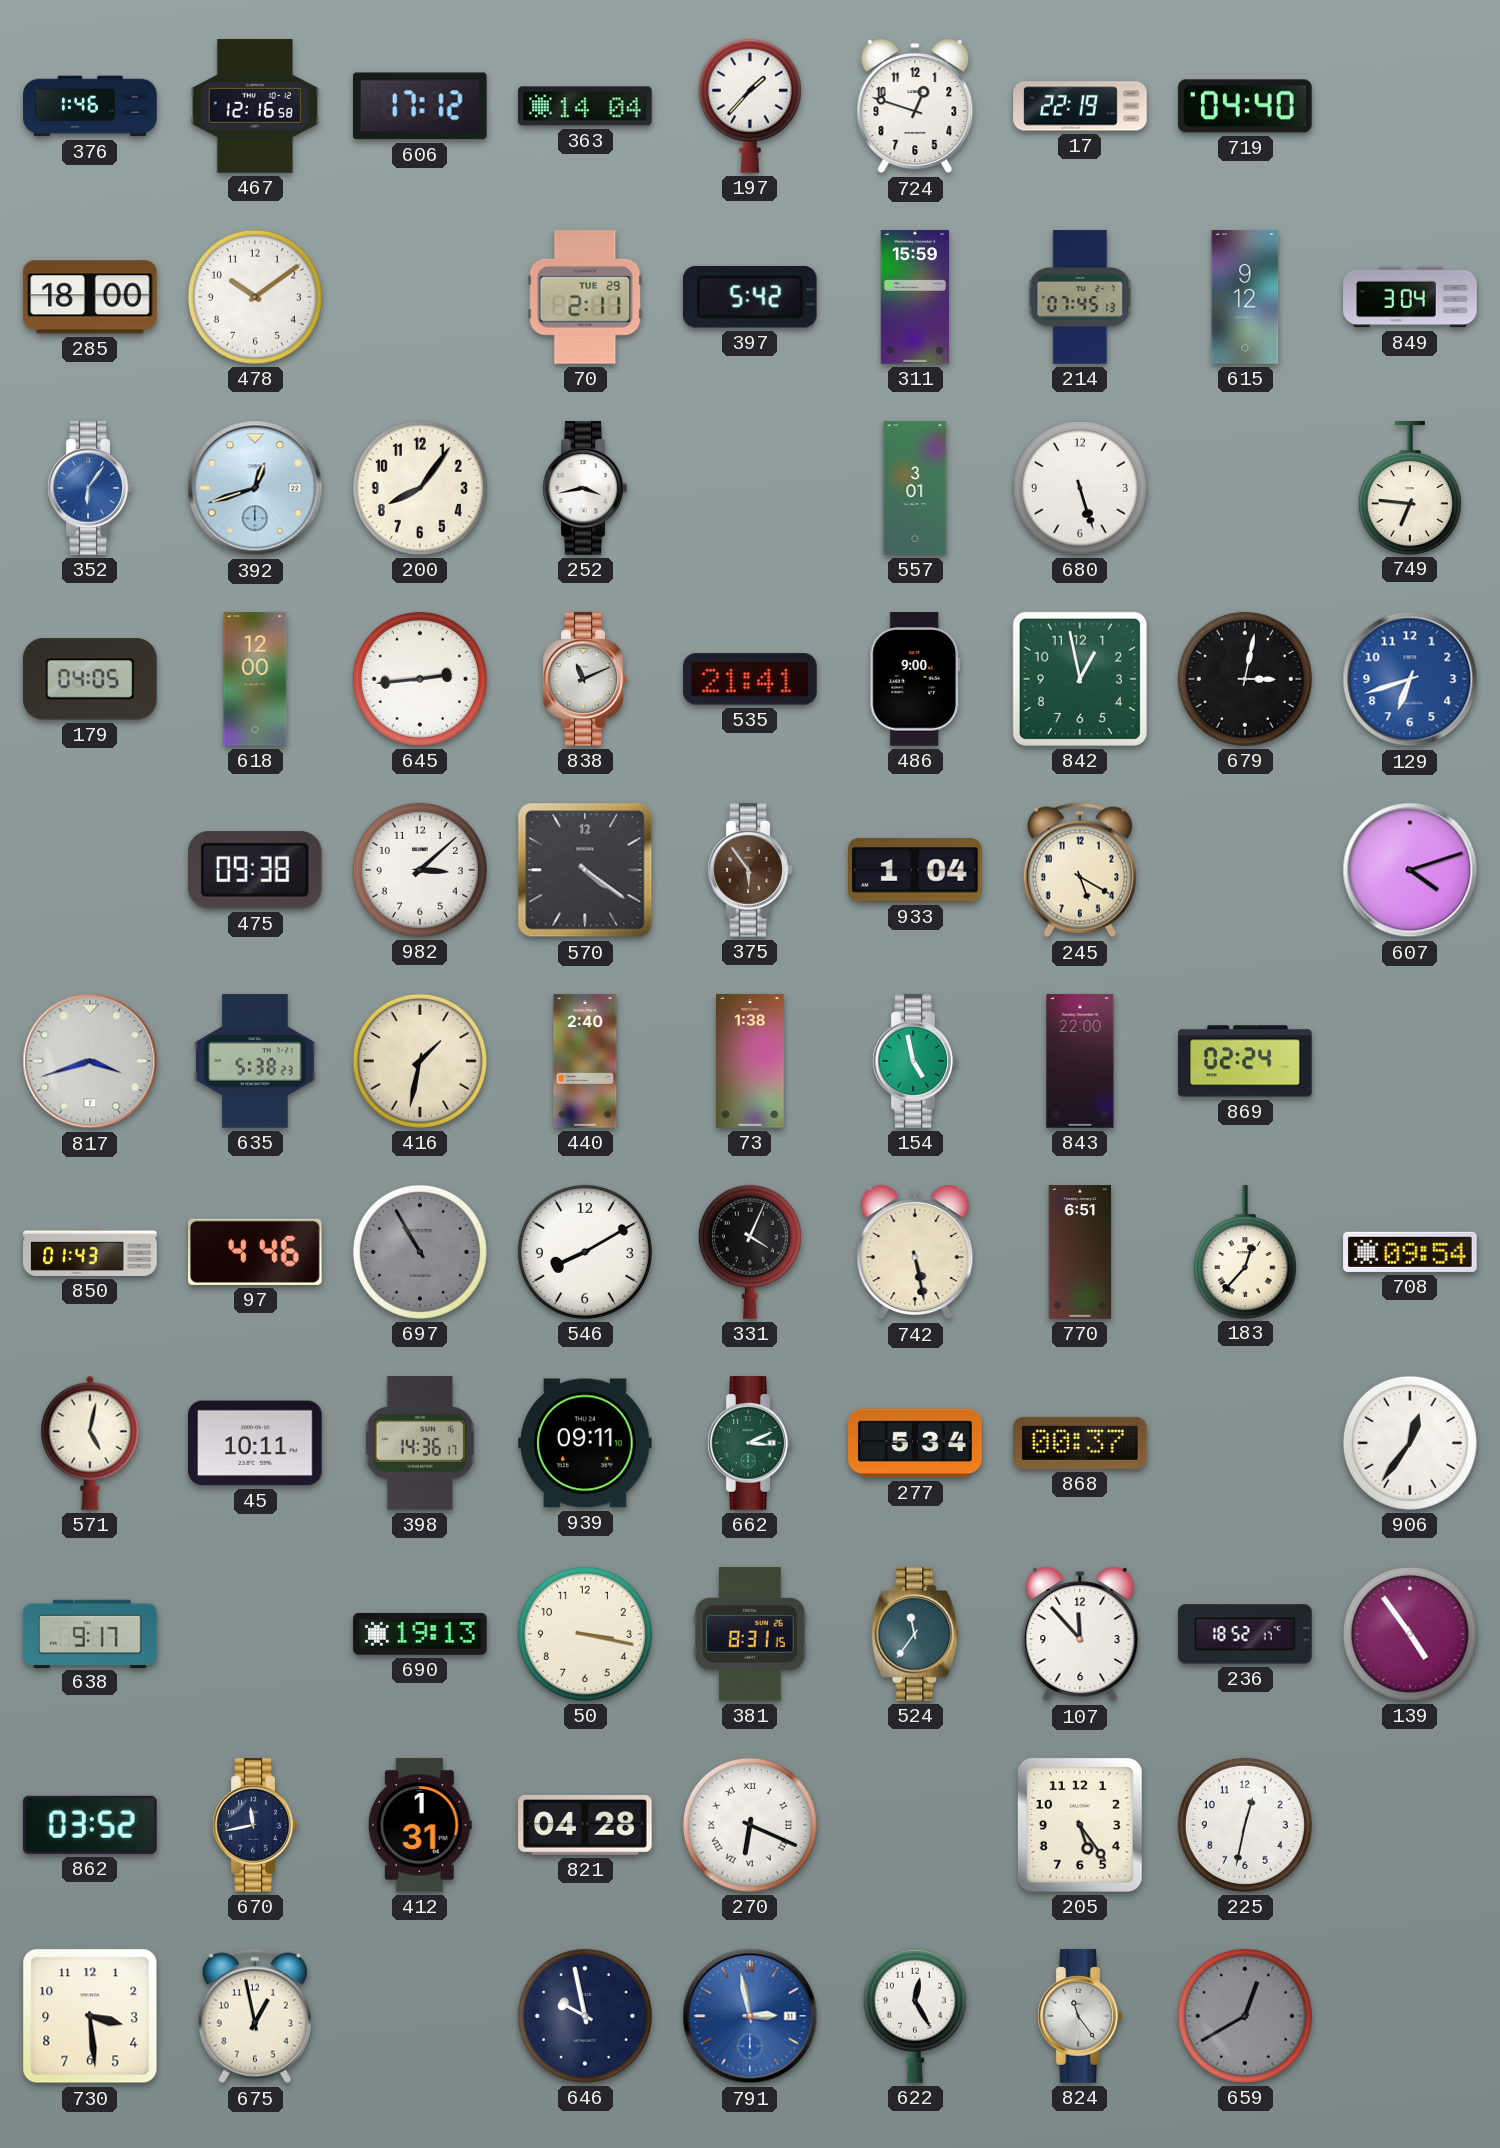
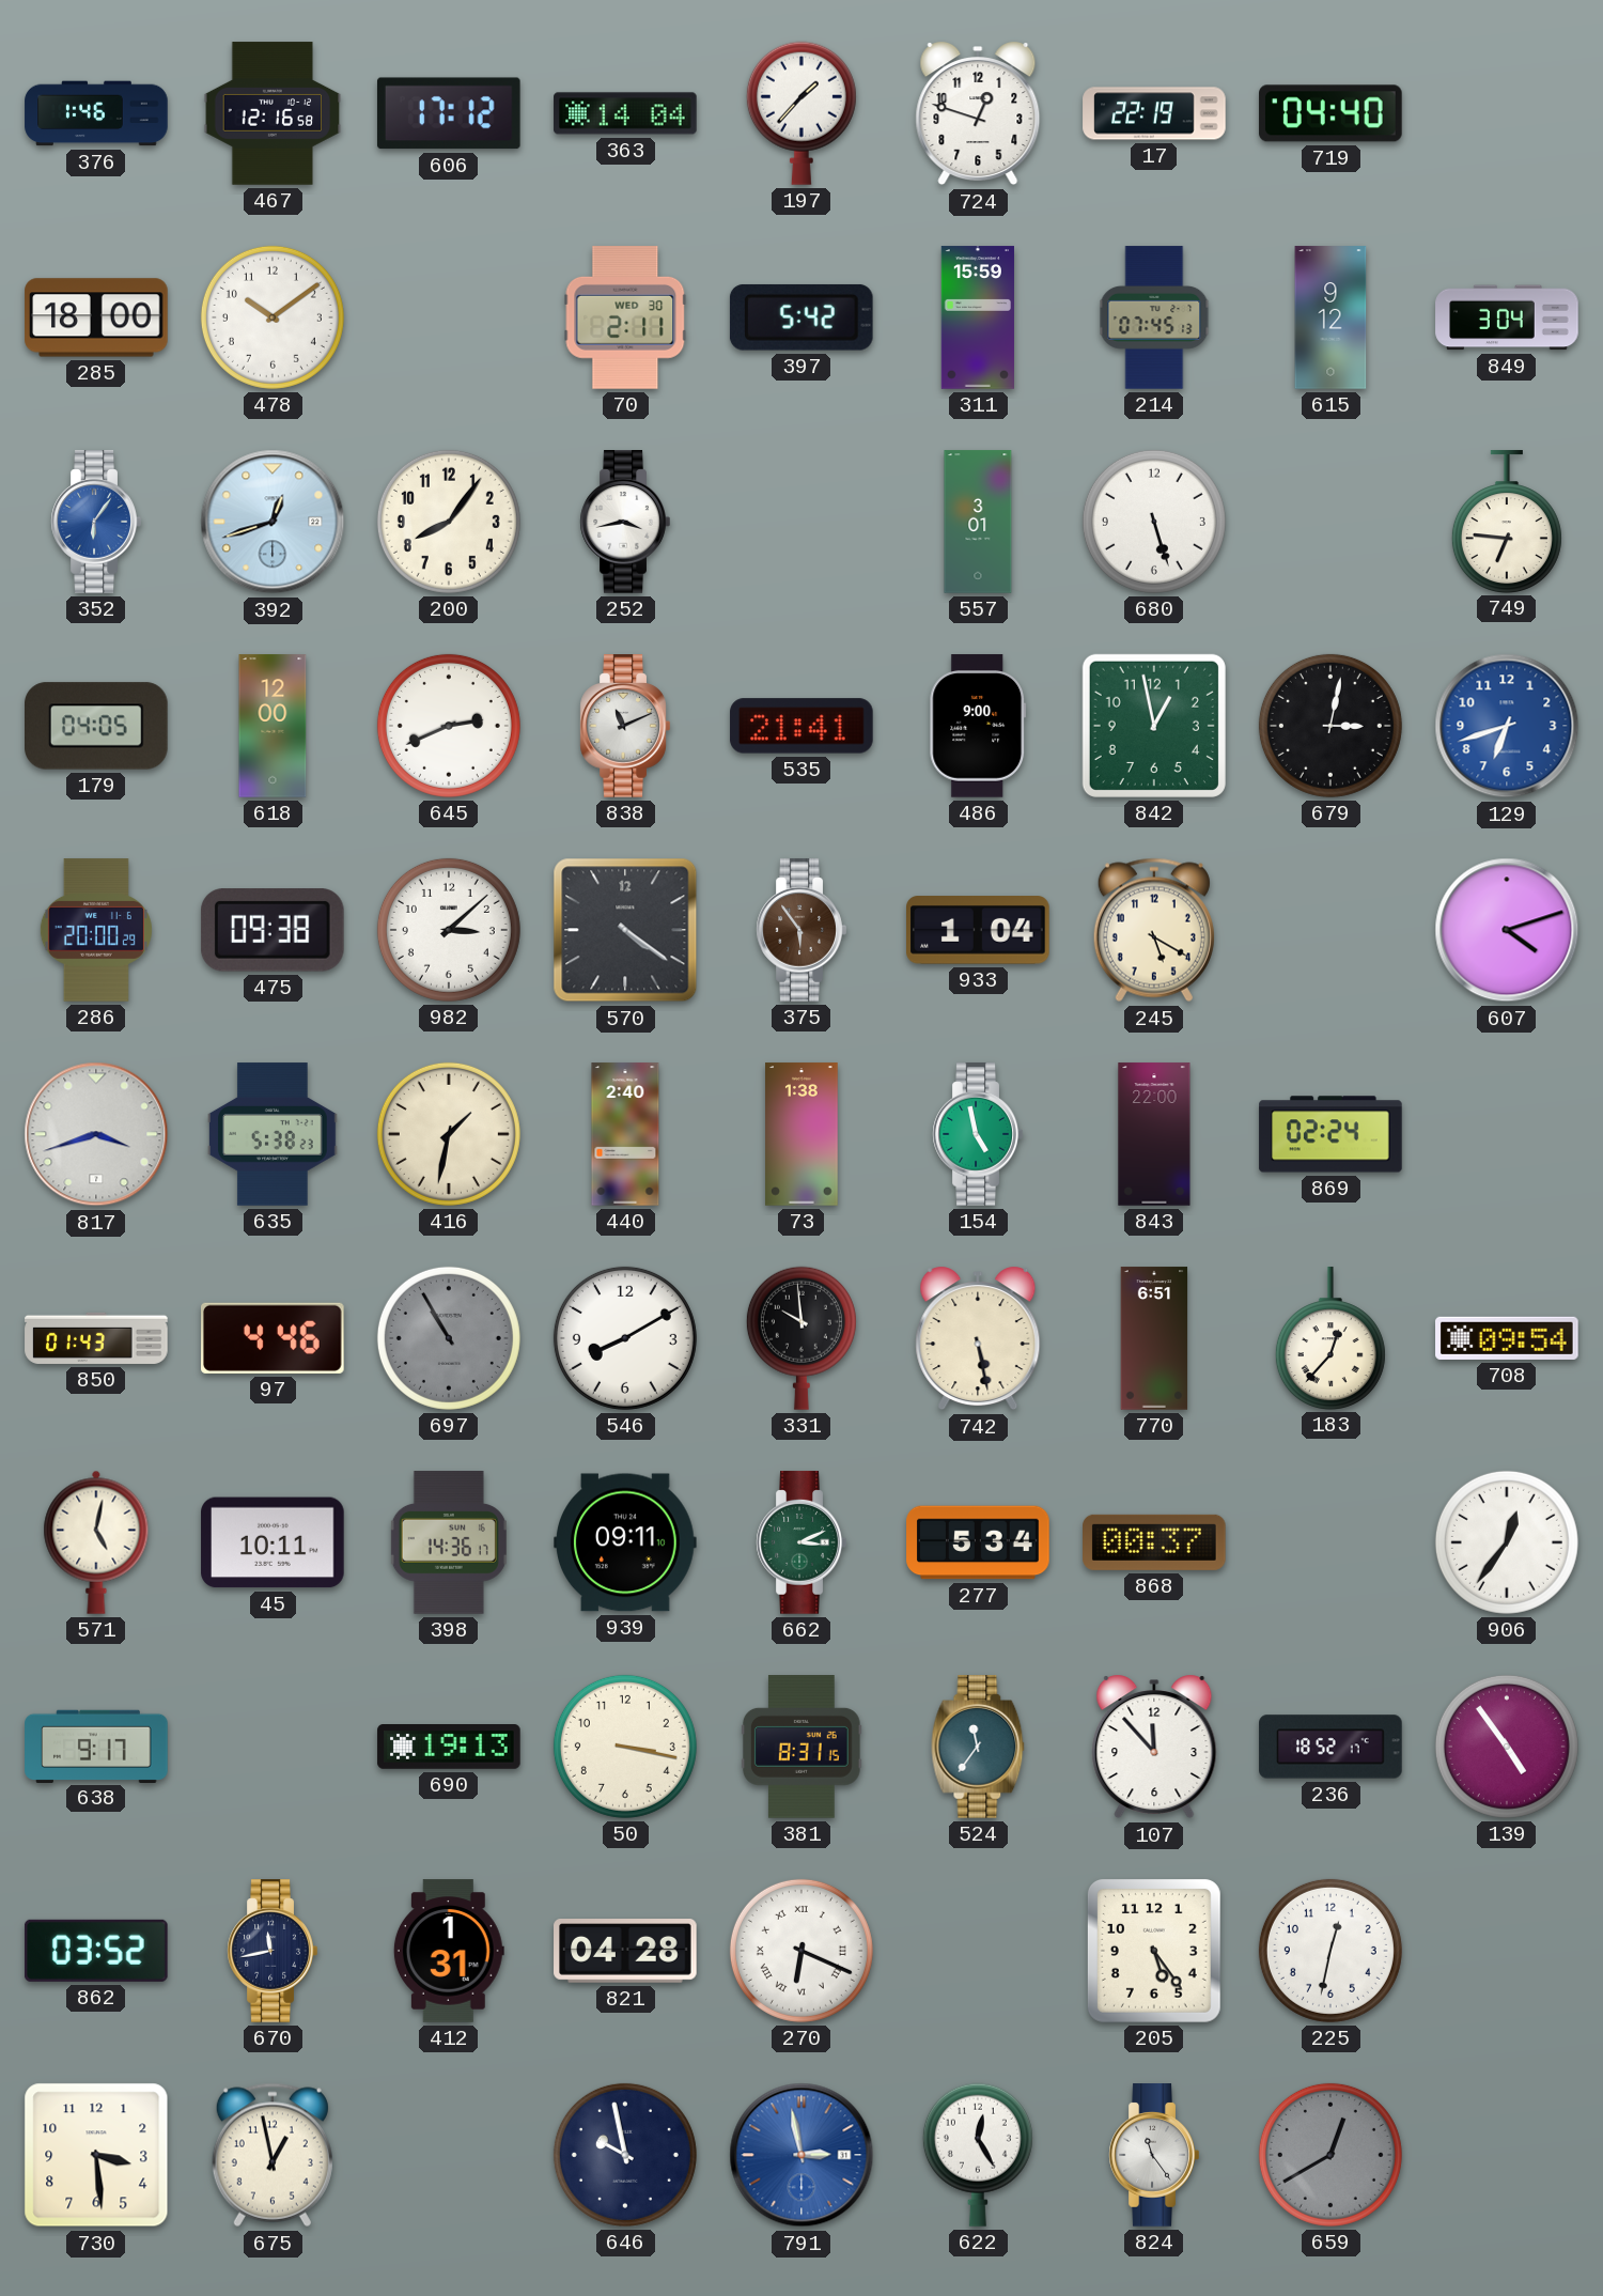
70 date: TUE 29 -> WED 30 (625, 317)
645: 2:44 -> 2:41 (449, 726)
286: none -> 20:00 (96, 930)
331: 4:04 -> 9:59 (801, 1338)
